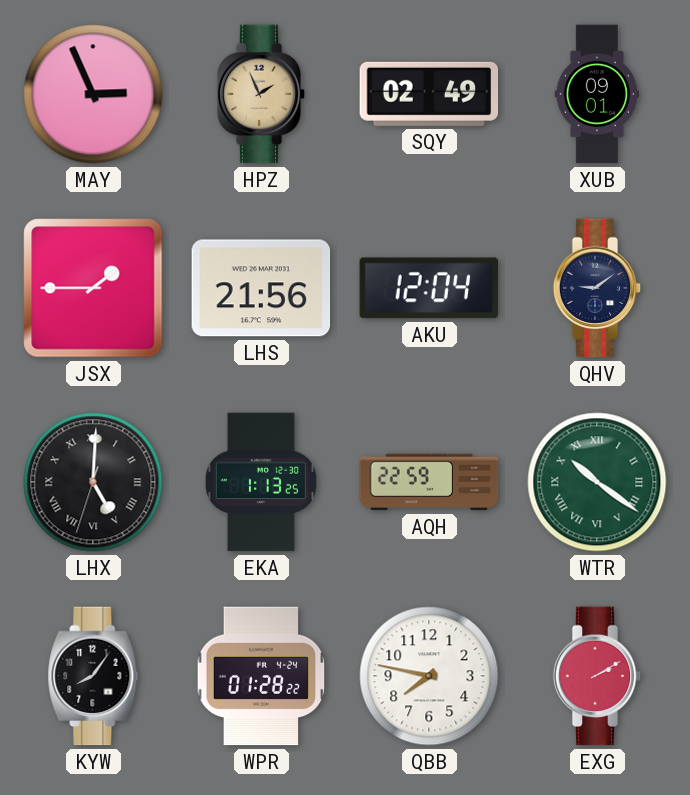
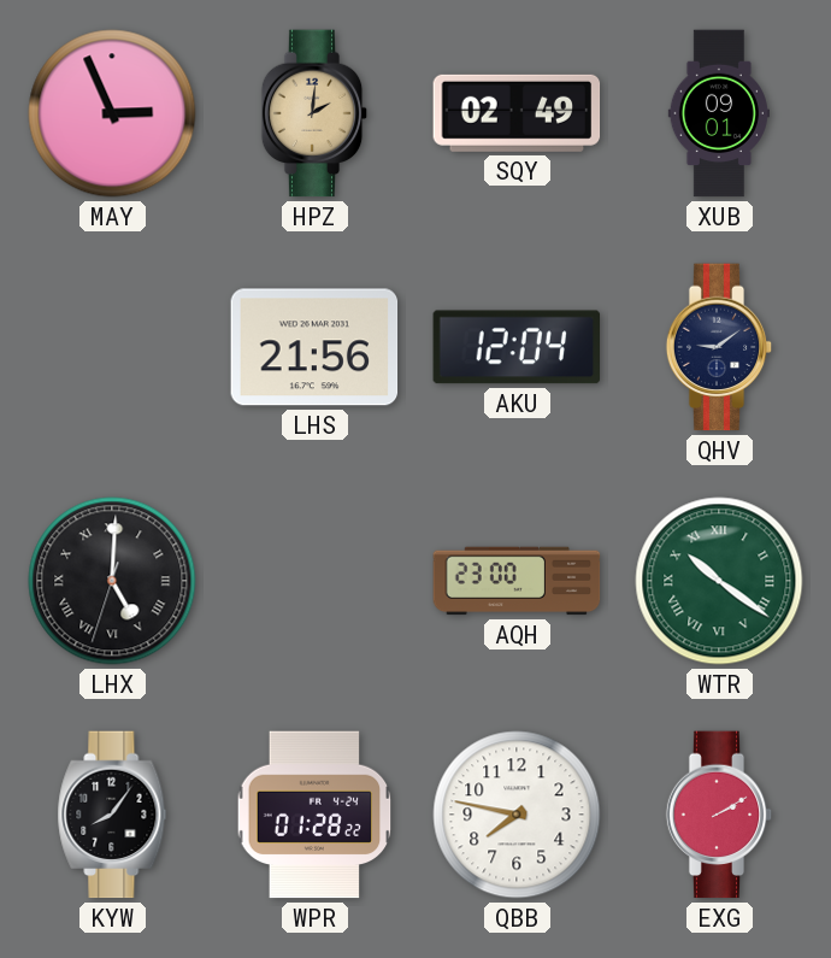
HPZ: 1:56 -> 2:01 (314, 113)
JSX: 1:45 -> none (93, 288)
EKA: 1:13 -> none (261, 482)
AQH: 22:59 -> 23:00 (517, 581)
